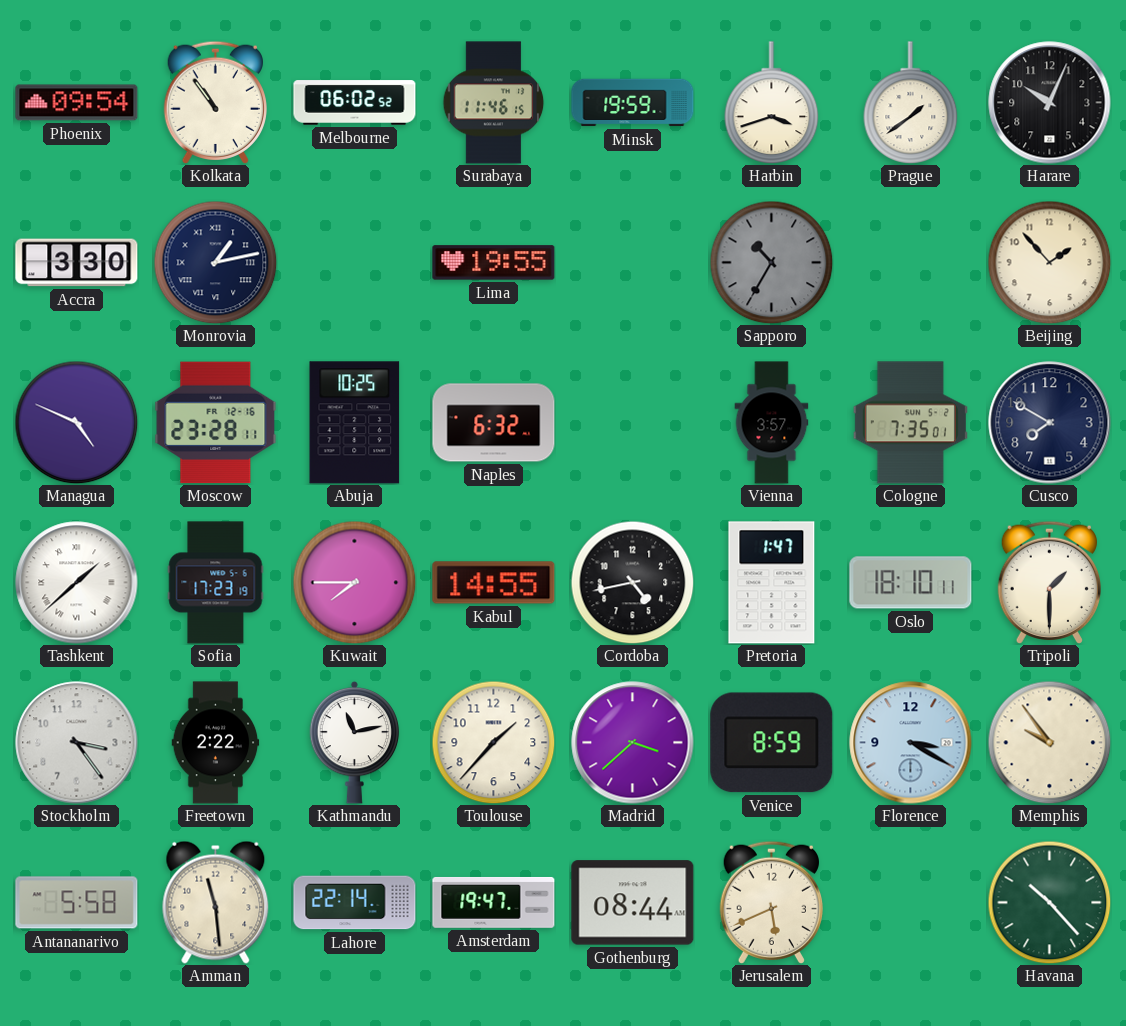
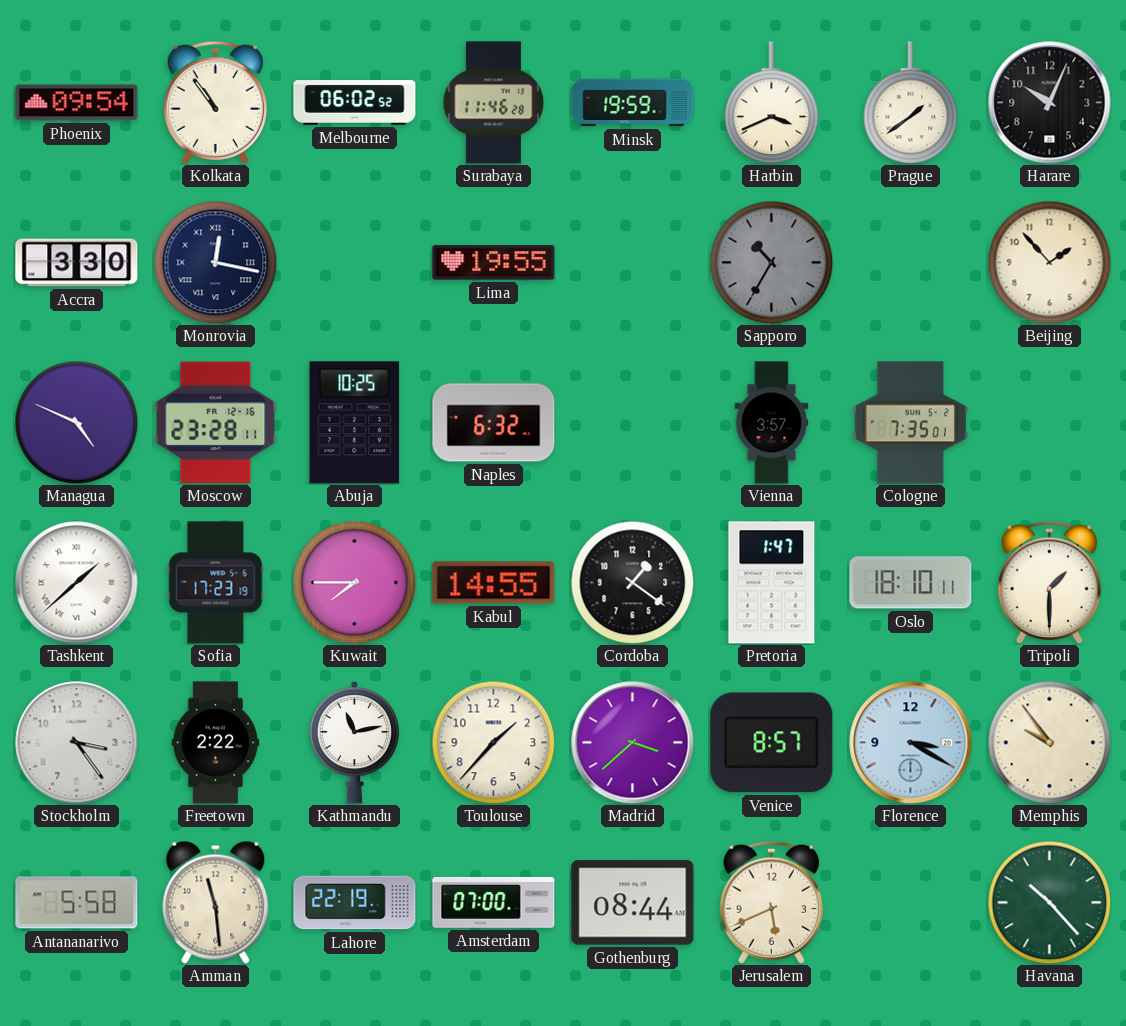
Surabaya: 11:46:15 -> 11:46:28 (494, 103)
Harbin: 3:42 -> 3:41 (772, 102)
Monrovia: 1:13 -> 12:17 (215, 262)
Cusco: 7:50 -> none (1050, 423)
Cordoba: 4:43 -> 1:21 (632, 582)
Venice: 8:59 -> 8:57 (772, 743)
Lahore: 22:14 -> 22:19 (355, 903)
Amsterdam: 19:47 -> 07:00 (494, 902)
